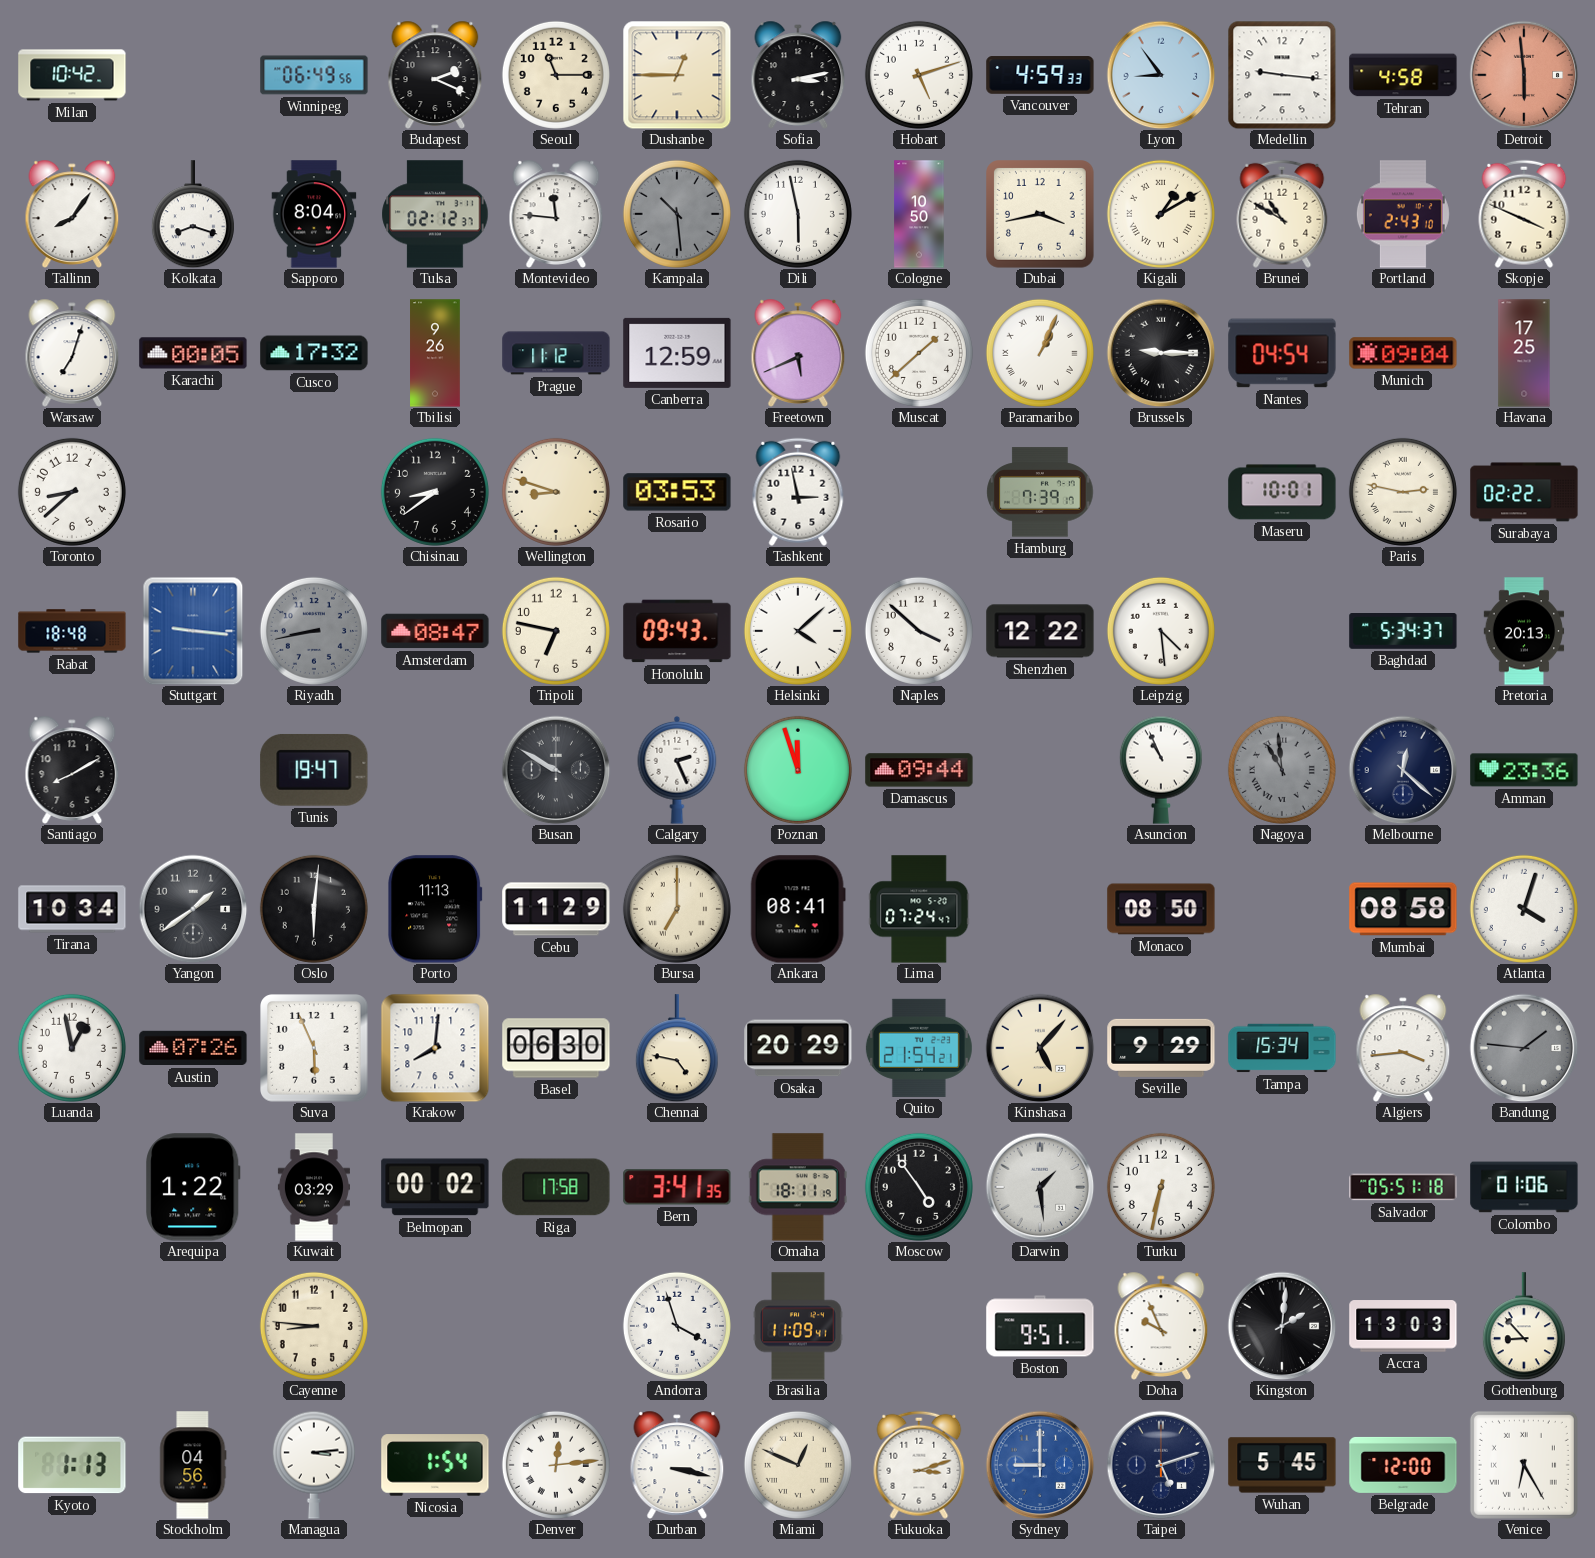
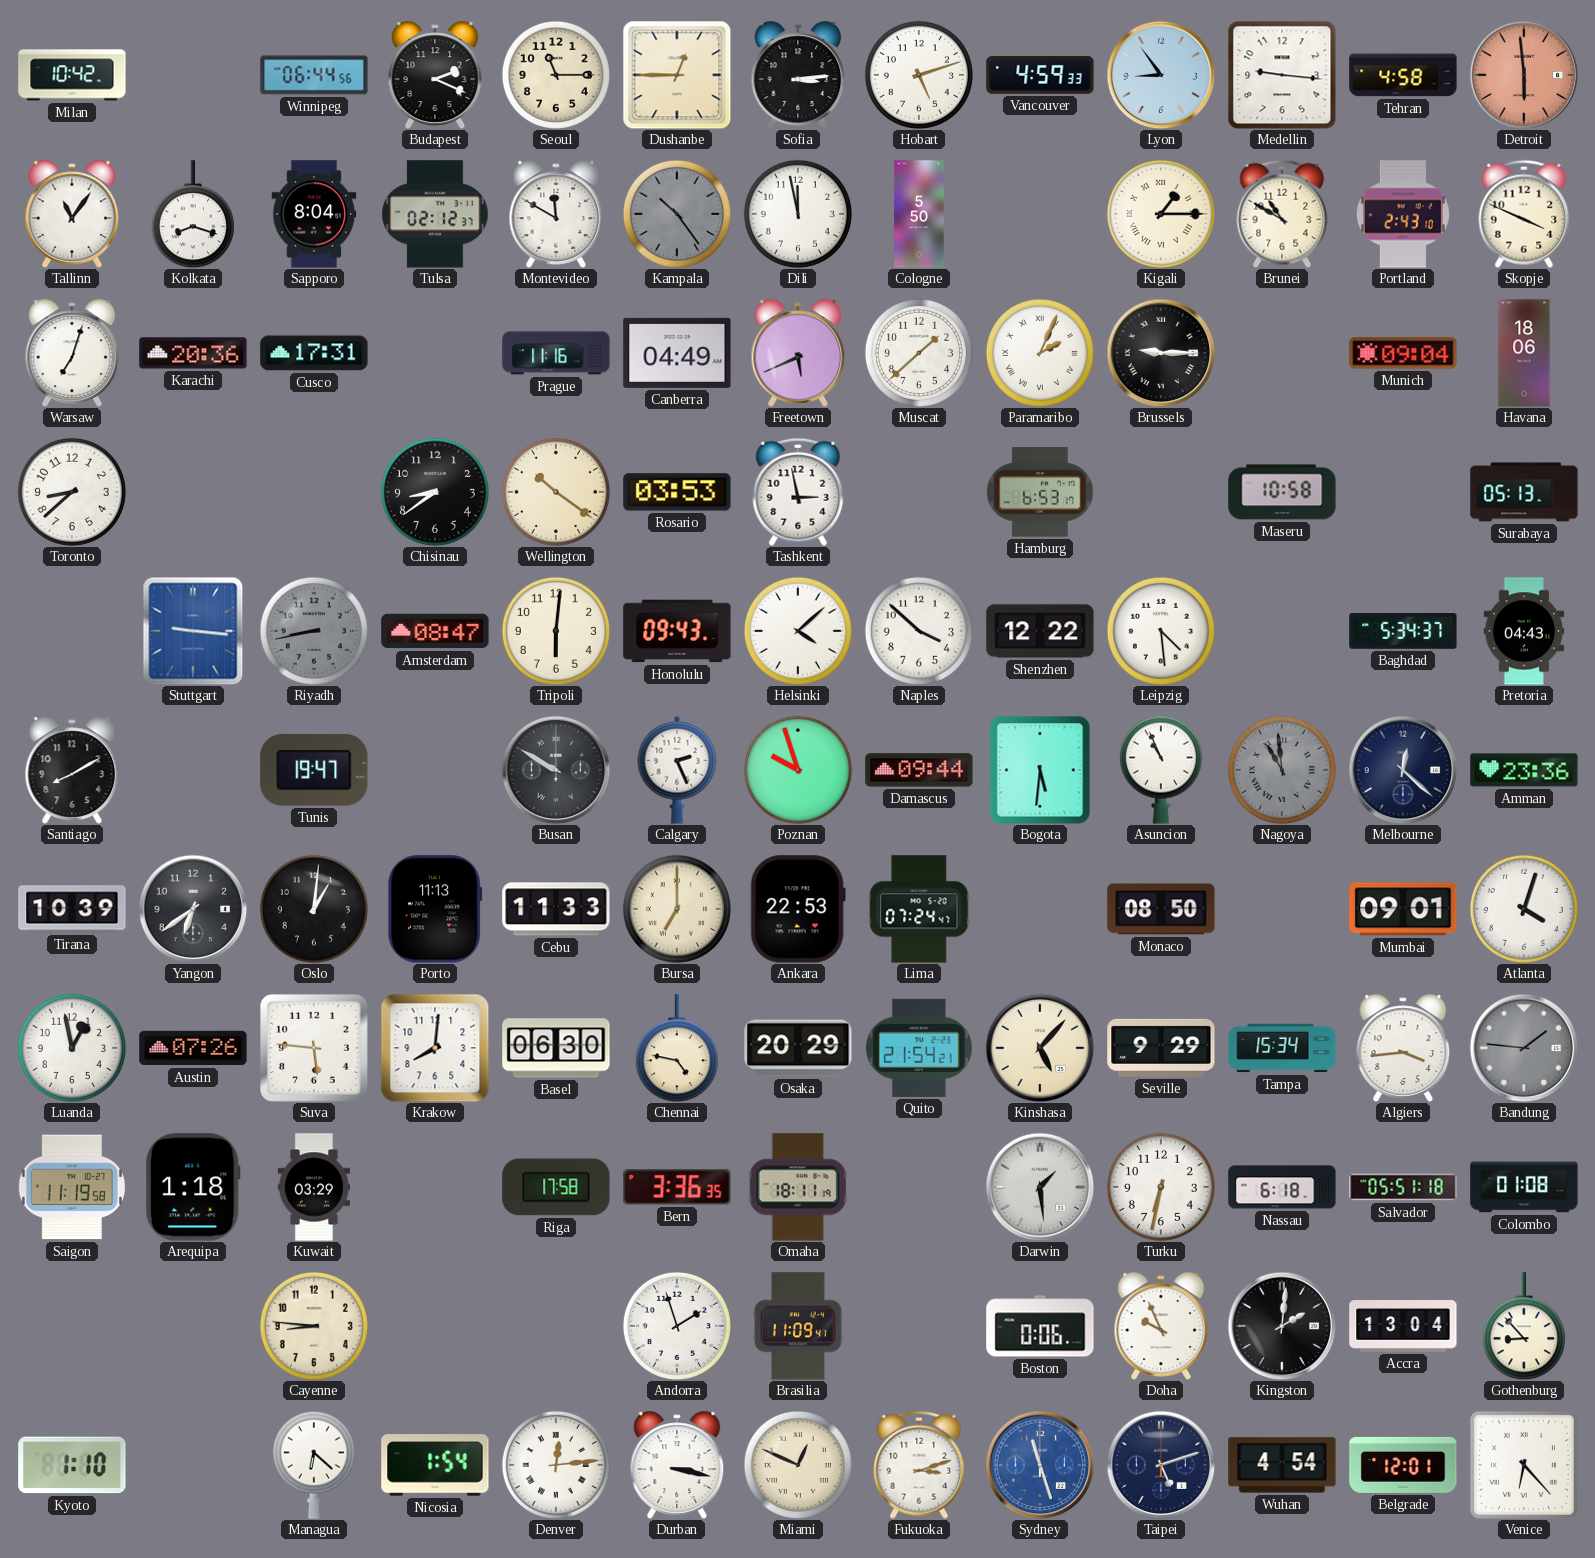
Winnipeg: 06:49 -> 06:44 (314, 75)
Sofia: 3:13 -> 3:14 (798, 75)
Tallinn: 8:06 -> 11:06 (72, 214)
Montevideo: 11:46 -> 11:50 (556, 214)
Kampala: 10:29 -> 10:24 (677, 214)
Dili: 5:58 -> 11:58 (798, 214)
Cologne: 10:50 -> 5:50 (919, 214)
Dubai: 3:43 -> none (1041, 215)
Kigali: 1:10 -> 1:15 (1161, 214)
Karachi: 00:05 -> 20:36 (193, 353)
Cusco: 17:32 -> 17:31 (314, 353)
Tbilisi: 9:26 -> none (435, 353)
Prague: 11:12 -> 11:16 (556, 353)
Canberra: 12:59 -> 04:49 (677, 353)
Paramaribo: 1:04 -> 2:04 (1040, 353)
Nantes: 04:54 -> none (1282, 353)
Havana: 17:25 -> 18:06 (1524, 353)
Wellington: 8:48 -> 10:21 (556, 492)
Hamburg: 7:39 -> 6:53 (1040, 492)
Maseru: 10:01 -> 10:58 (1282, 492)
Paris: 2:47 -> none (1403, 492)
Surabaya: 02:22 -> 05:13 (1524, 492)
Rabat: 18:48 -> none (72, 631)
Tripoli: 6:47 -> 6:01 (556, 631)
Pretoria: 20:13 -> 04:43 (1524, 631)
Poznan: 11:57 -> 9:57 (798, 770)
Bogota: none -> 5:31 (1040, 770)
Tirana: 10:34 -> 10:39 (72, 909)
Yangon: 1:39 -> 6:39 (193, 909)
Oslo: 6:01 -> 1:01 (314, 909)
Cebu: 11:29 -> 11:33 (556, 909)
Ankara: 08:41 -> 22:53 (798, 909)
Mumbai: 08:58 -> 09:01 (1403, 909)
Suva: 5:56 -> 5:46 (315, 1049)
Saigon: none -> 11:19 (72, 1187)
Arequipa: 1:22 -> 1:18 (193, 1187)
Belmopan: 00:02 -> none (435, 1187)
Bern: 3:41 -> 3:36 (677, 1187)
Moscow: 4:54 -> none (919, 1187)
Nassau: none -> 6:18 (1282, 1187)
Colombo: 01:06 -> 01:08 (1524, 1187)
Andorra: 3:57 -> 1:57 (677, 1326)
Boston: 9:51 -> 0:06 (1040, 1326)
Accra: 13:03 -> 13:04 (1403, 1326)
Kyoto: 1:13 -> 1:10 (72, 1465)
Stockholm: 04:56 -> none (193, 1465)
Managua: 3:14 -> 6:22 (314, 1465)
Sydney: 9:00 -> 11:27 (1040, 1465)
Wuhan: 5:45 -> 4:54 (1282, 1465)
Belgrade: 12:00 -> 12:01 (1403, 1465)
Venice: 6:25 -> 6:23 (1524, 1465)
